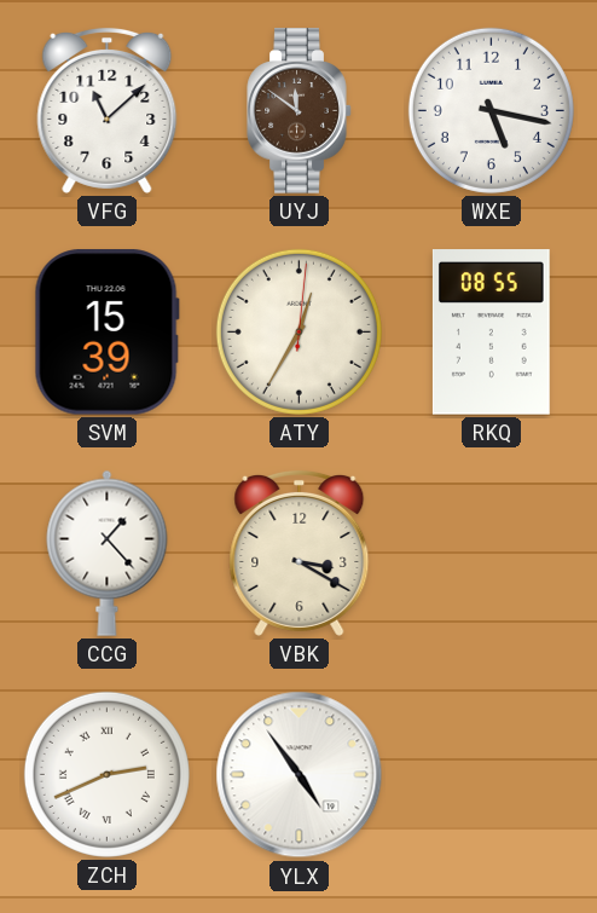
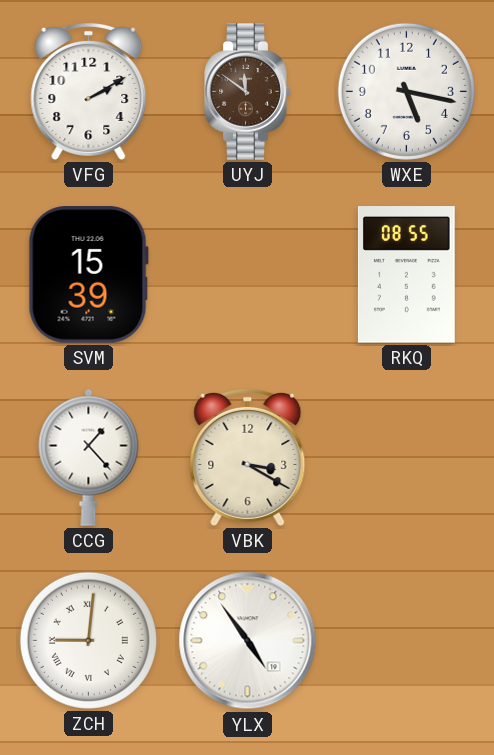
VFG: 11:08 -> 2:10 (89, 91)
ATY: 12:35 -> none (298, 331)
ZCH: 2:41 -> 9:01 (88, 640)
